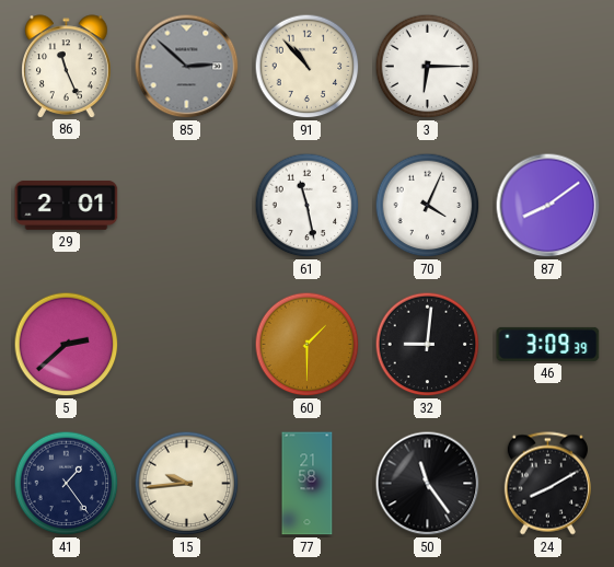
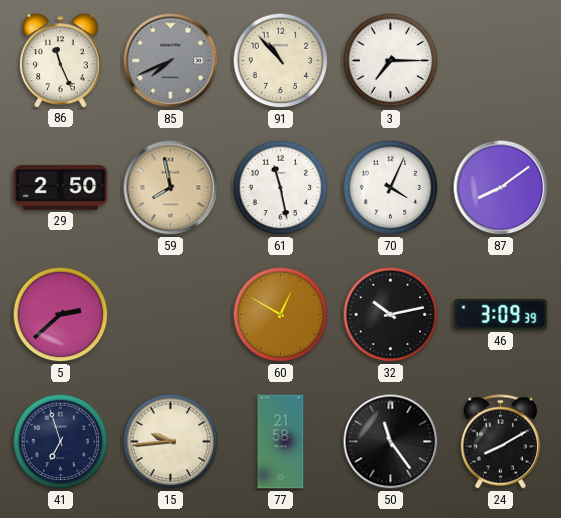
85: 2:52 -> 7:41 (171, 61)
3: 6:15 -> 7:15 (391, 61)
29: 2:01 -> 2:50 (61, 187)
59: none -> 7:58 (171, 188)
60: 1:30 -> 12:50 (281, 315)
32: 9:01 -> 10:13 (391, 315)
41: 1:24 -> 6:57 (61, 442)
